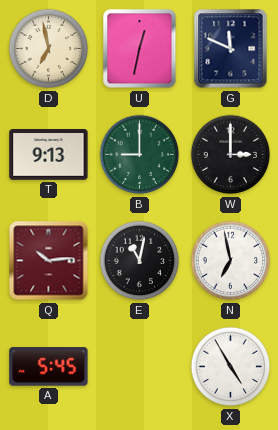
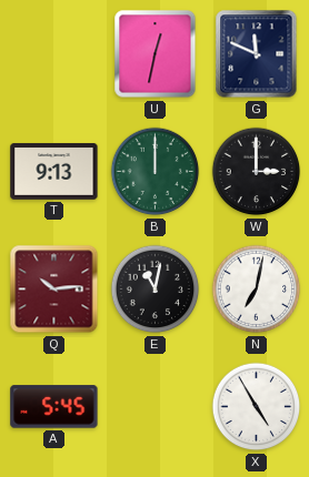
D: 6:58 -> none (49, 49)
B: 9:00 -> 12:00 (156, 172)
N: 6:58 -> 7:02 (257, 290)
